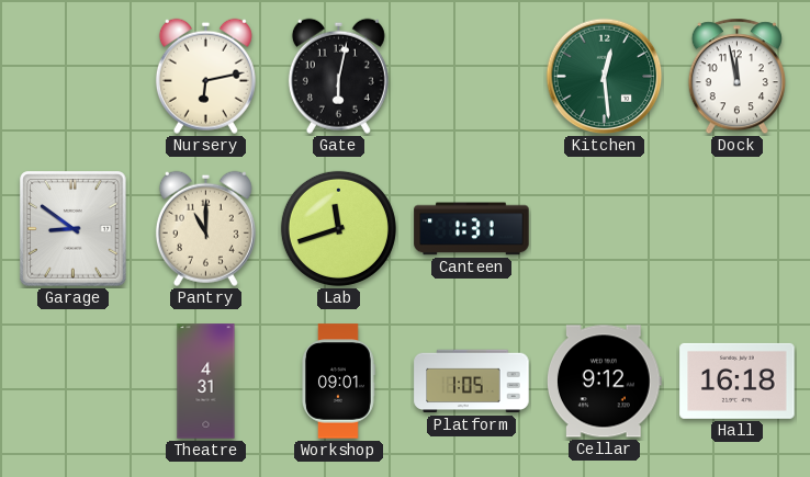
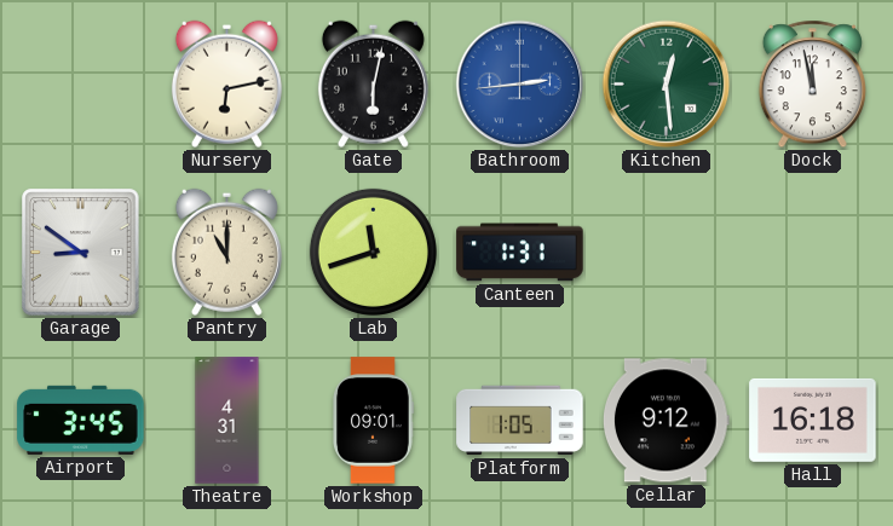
Bathroom: none -> 2:44 (520, 85)
Airport: none -> 3:45 (81, 420)
